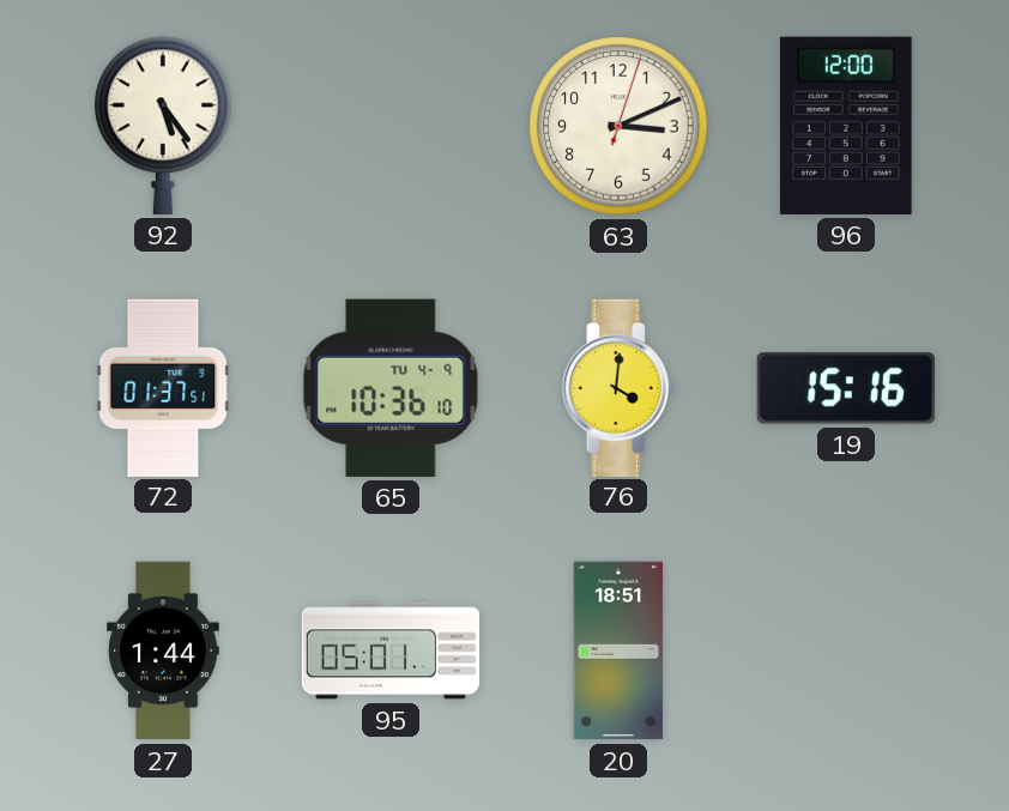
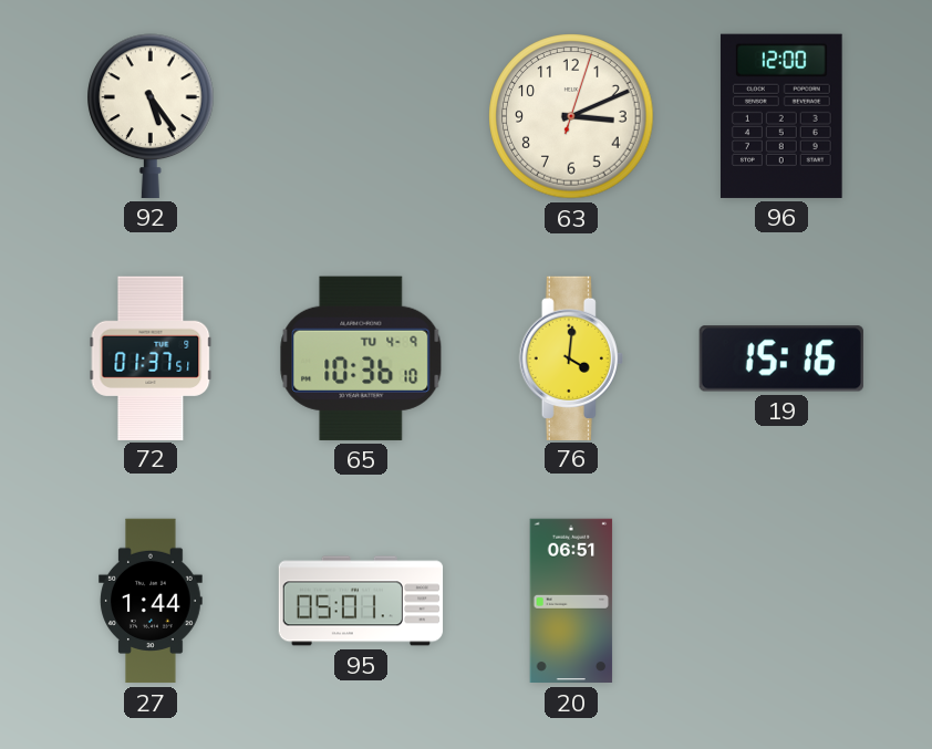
20: 18:51 -> 06:51 (571, 601)
